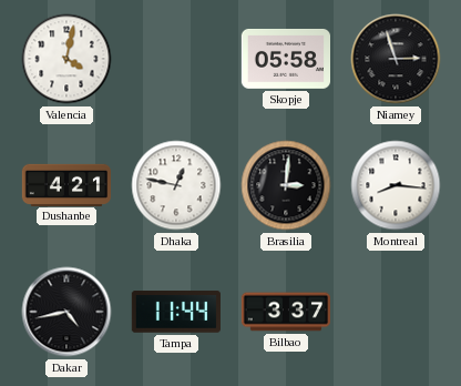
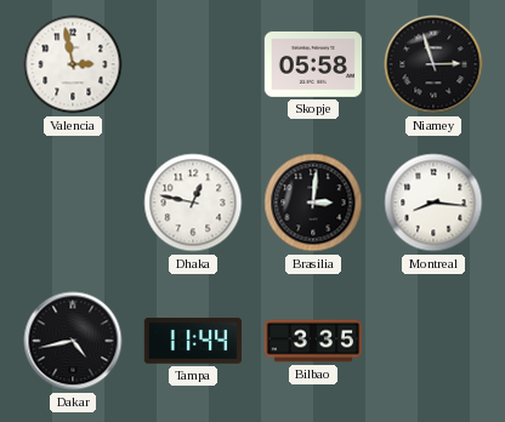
Valencia: 4:02 -> 2:58 (73, 64)
Dushanbe: 4:21 -> none (65, 184)
Bilbao: 3:37 -> 3:35 (312, 341)
